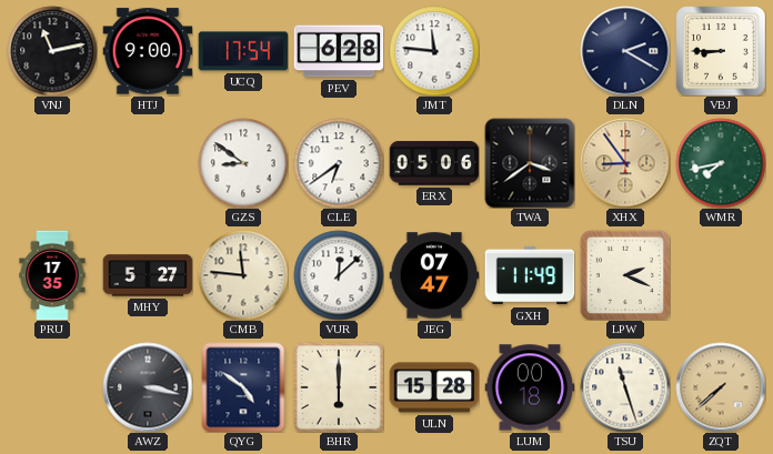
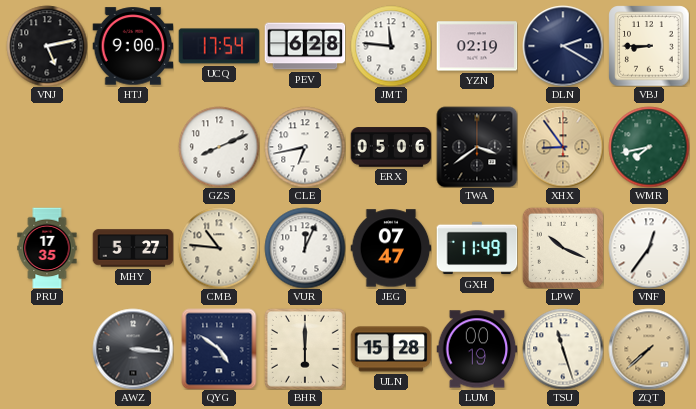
VNJ: 11:13 -> 5:13 (47, 46)
YZN: none -> 02:19 (477, 46)
GZS: 8:51 -> 8:11 (219, 147)
CLE: 6:39 -> 6:43 (305, 147)
CMB: 11:46 -> 10:46 (219, 248)
VUR: 12:08 -> 12:04 (305, 248)
LPW: 2:19 -> 10:19 (563, 248)
VNF: none -> 12:36 (649, 248)
AWZ: 3:17 -> 3:16 (133, 349)
LUM: 00:18 -> 00:19 (477, 349)
